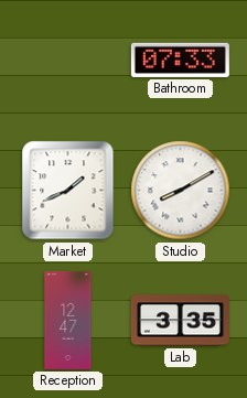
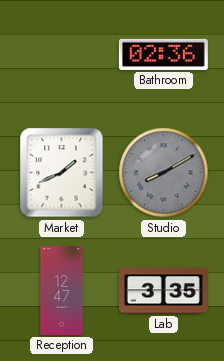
Bathroom: 07:33 -> 02:36 (163, 54)
Studio dial: white -> grey (164, 173)
